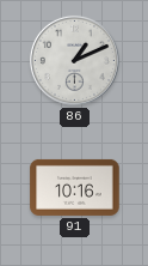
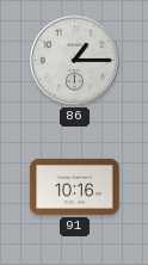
86: 1:11 -> 1:15 (74, 60)
